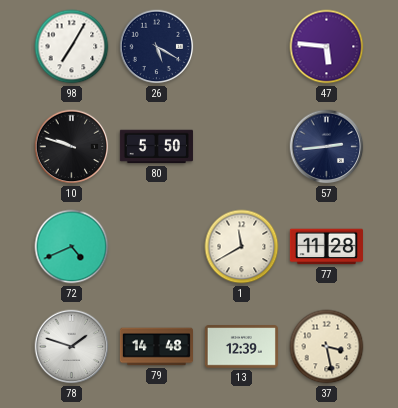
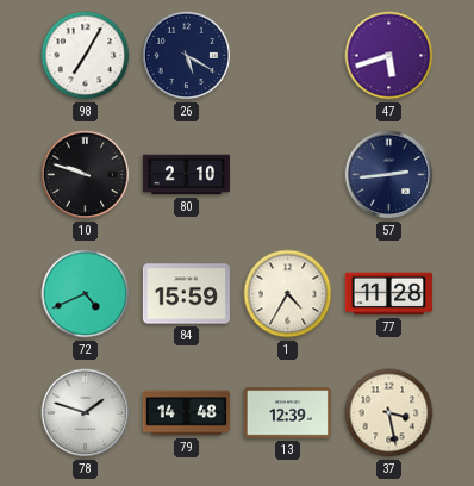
47: 5:46 -> 5:42 (389, 56)
80: 5:50 -> 2:10 (186, 175)
84: none -> 15:59 (186, 294)
1: 11:40 -> 4:35 (288, 294)
